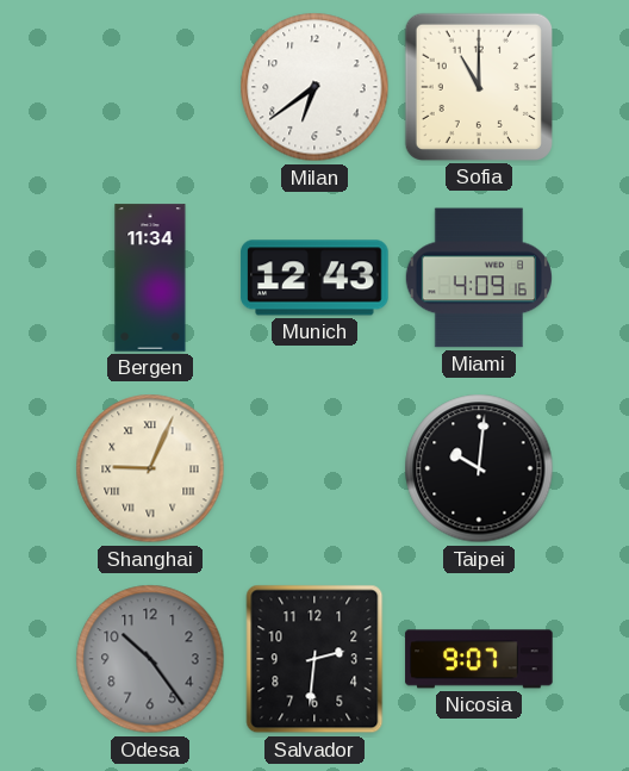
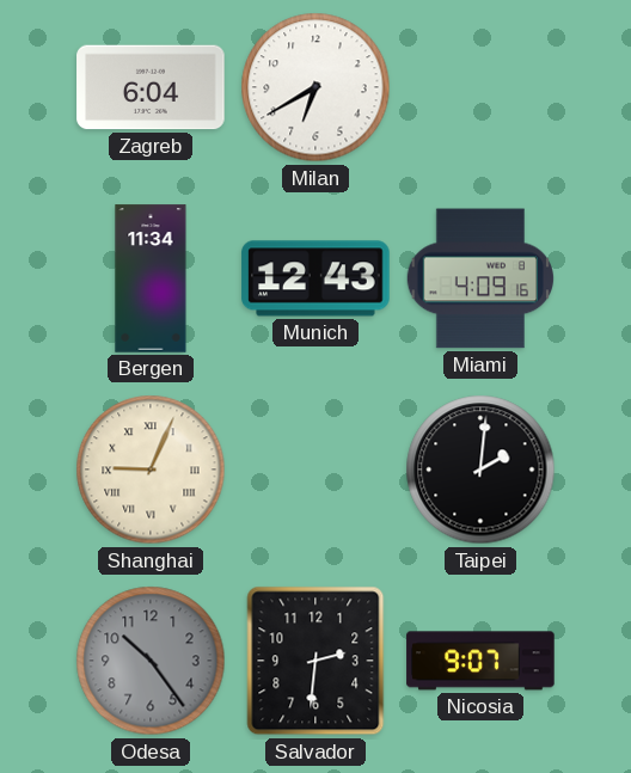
Zagreb: none -> 6:04 (151, 87)
Milan: 6:39 -> 6:40 (315, 87)
Sofia: 11:00 -> none (479, 87)
Taipei: 10:01 -> 2:01 (480, 470)
